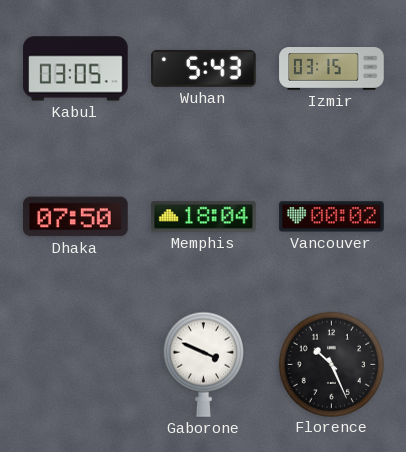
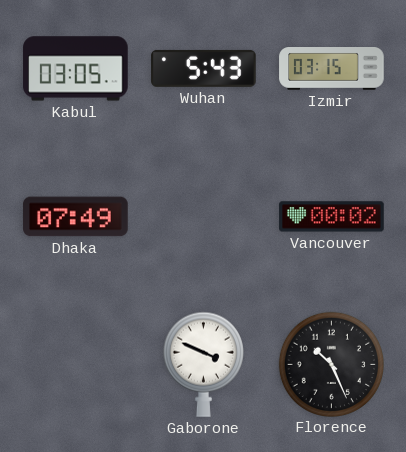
Dhaka: 07:50 -> 07:49 (76, 217)
Memphis: 18:04 -> none (204, 217)
